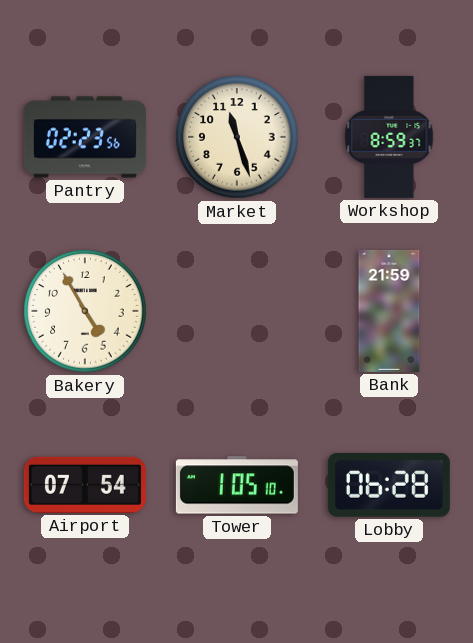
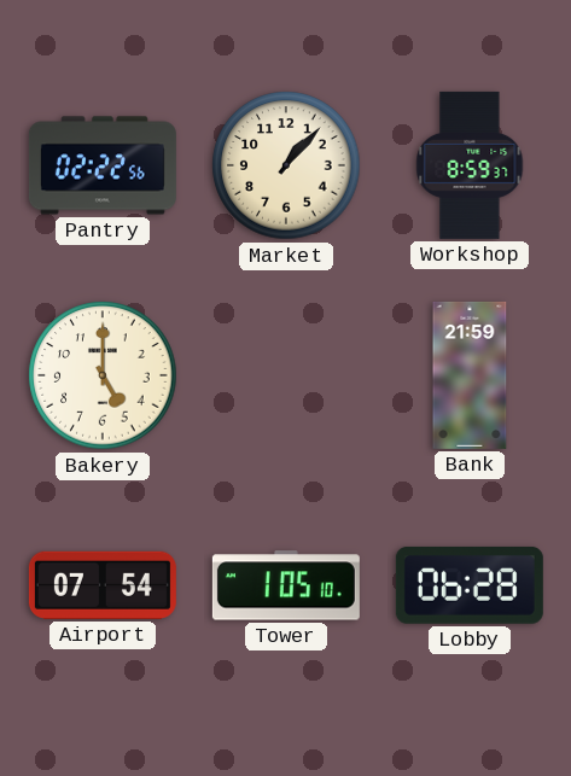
Pantry: 02:23 -> 02:22 (103, 165)
Market: 11:27 -> 1:07 (286, 165)
Bakery: 4:55 -> 5:00 (103, 375)
